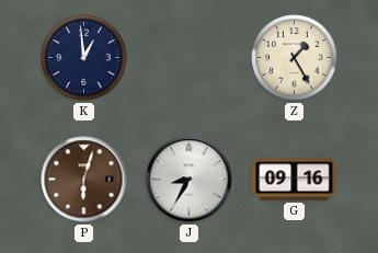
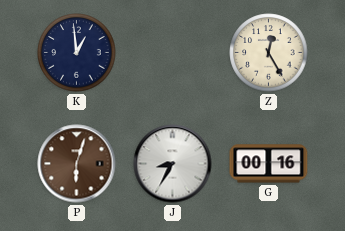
Z: 1:25 -> 12:25 (269, 53)
G: 09:16 -> 00:16 (269, 164)
